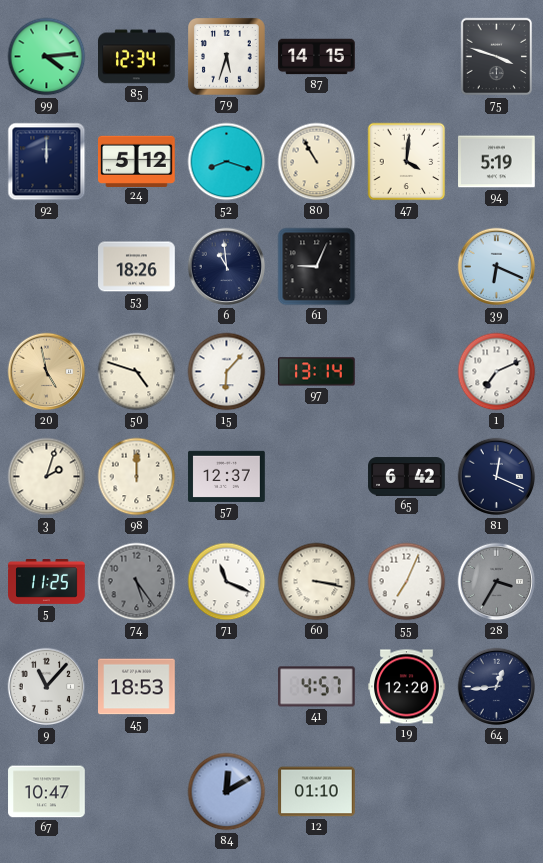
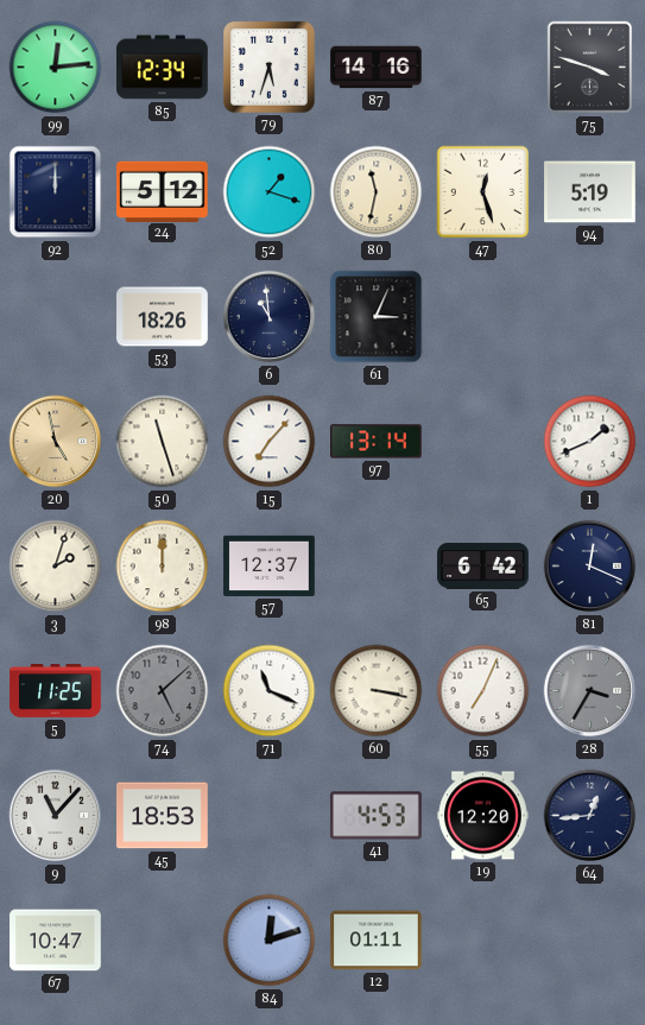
99: 4:14 -> 12:14 (56, 68)
87: 14:15 -> 14:16 (377, 68)
52: 8:18 -> 1:18 (270, 192)
80: 10:55 -> 11:32 (377, 192)
47: 4:01 -> 12:27 (483, 192)
61: 9:04 -> 3:04 (377, 317)
39: 6:19 -> none (497, 267)
50: 4:48 -> 11:27 (163, 442)
15: 6:07 -> 7:07 (270, 442)
1: 7:11 -> 1:41 (590, 442)
74: 5:24 -> 5:08 (163, 691)
41: 4:57 -> 4:53 (377, 816)
84: 12:10 -> 12:12 (270, 941)
12: 01:10 -> 01:11 (377, 941)
